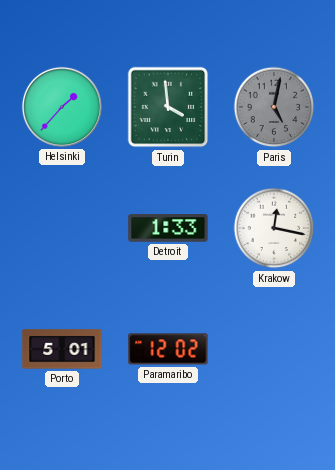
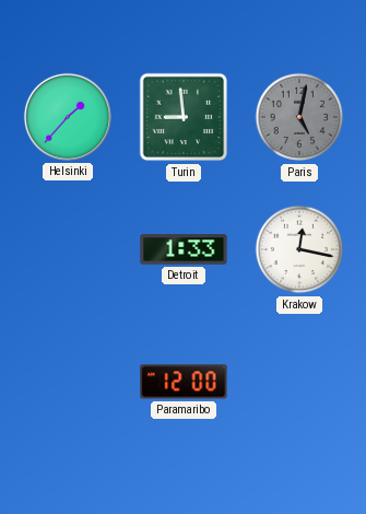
Turin: 3:59 -> 8:59 (184, 117)
Porto: 5:01 -> none (62, 349)
Paramaribo: 12:02 -> 12:00 (184, 382)
